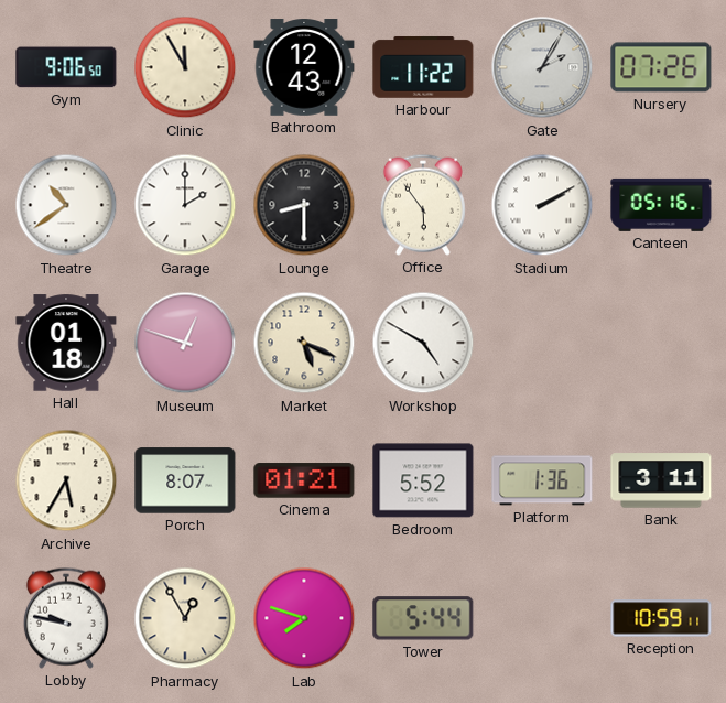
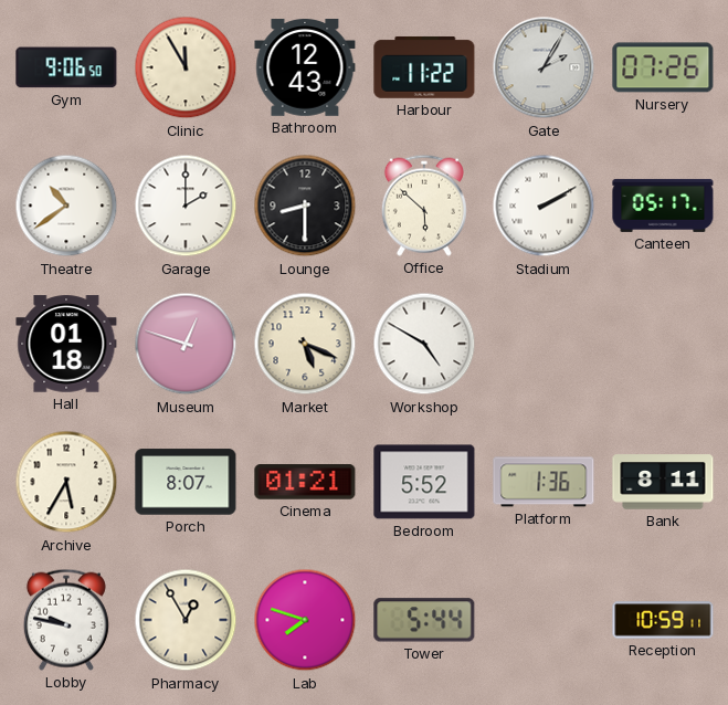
Office: 5:54 -> 5:52 (424, 206)
Canteen: 05:16 -> 05:17 (663, 206)
Bank: 3:11 -> 8:11 (663, 482)
